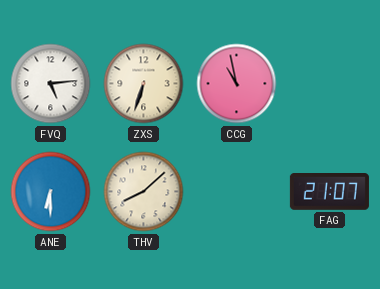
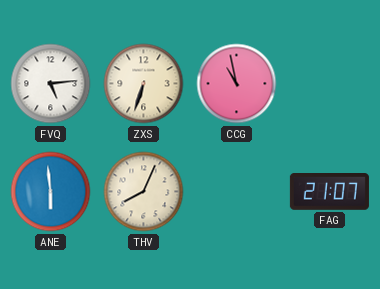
ANE: 6:30 -> 5:59 (51, 192)
THV: 8:08 -> 8:04 (144, 192)
